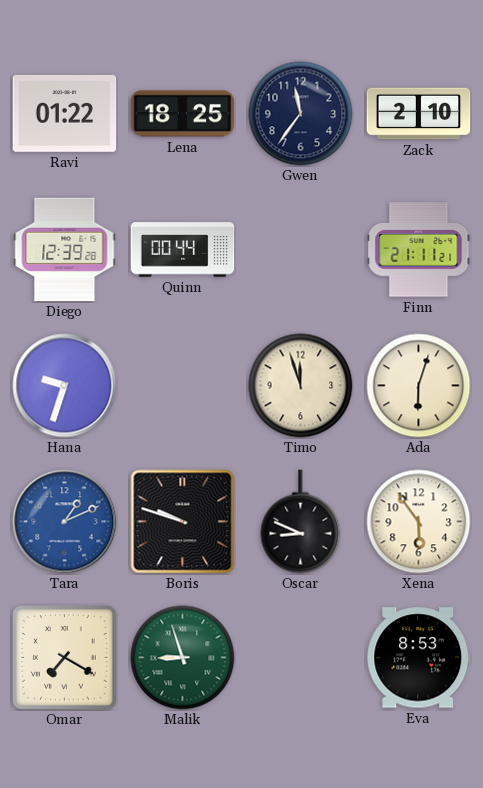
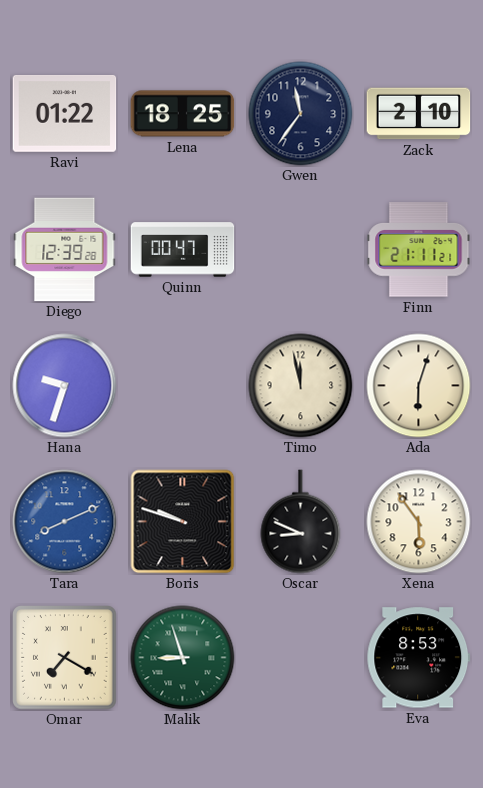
Quinn: 00:44 -> 00:47 (183, 250)
Timo: 11:57 -> 11:58 (301, 386)
Tara: 1:11 -> 8:11 (65, 522)
